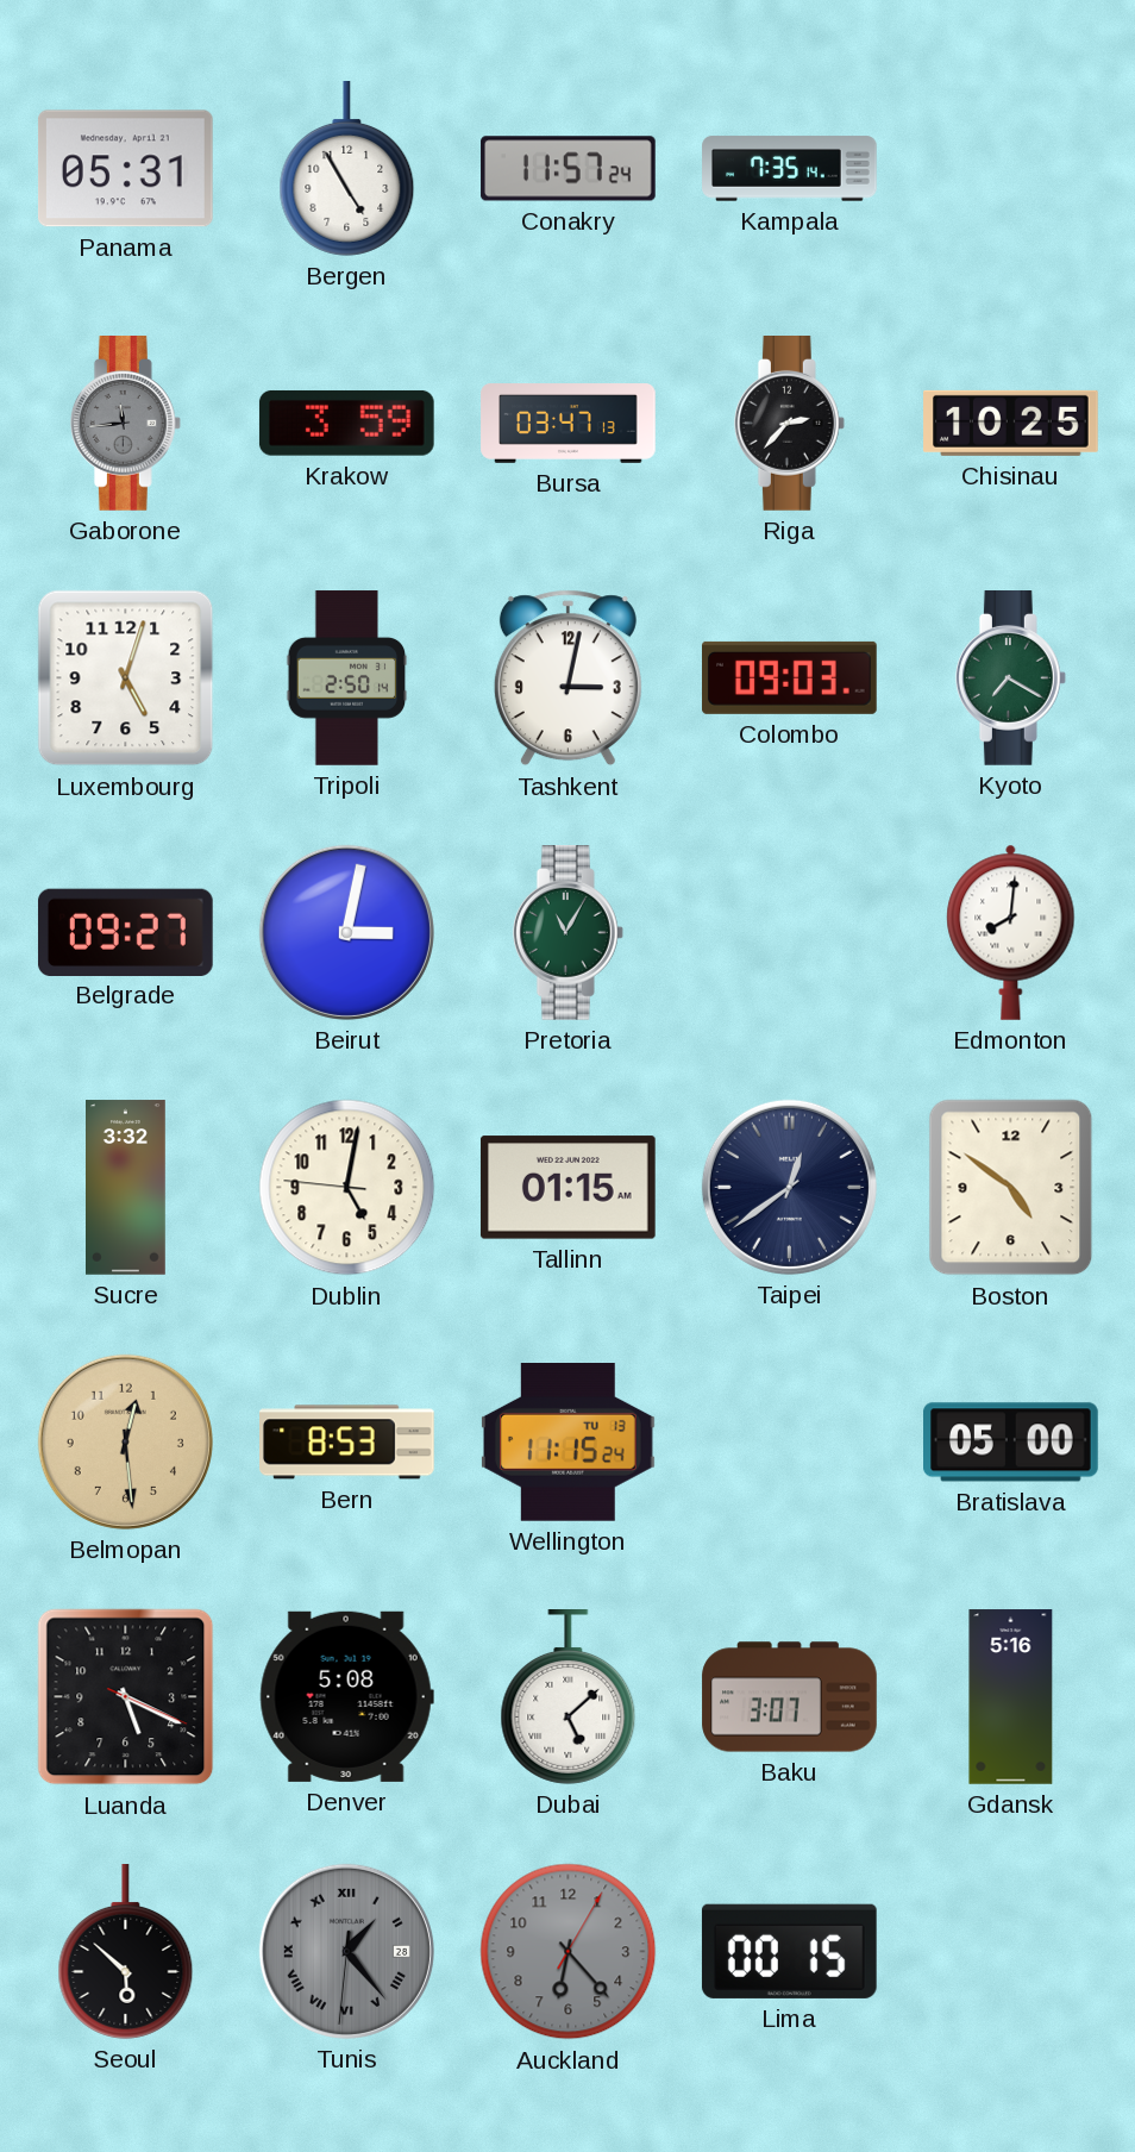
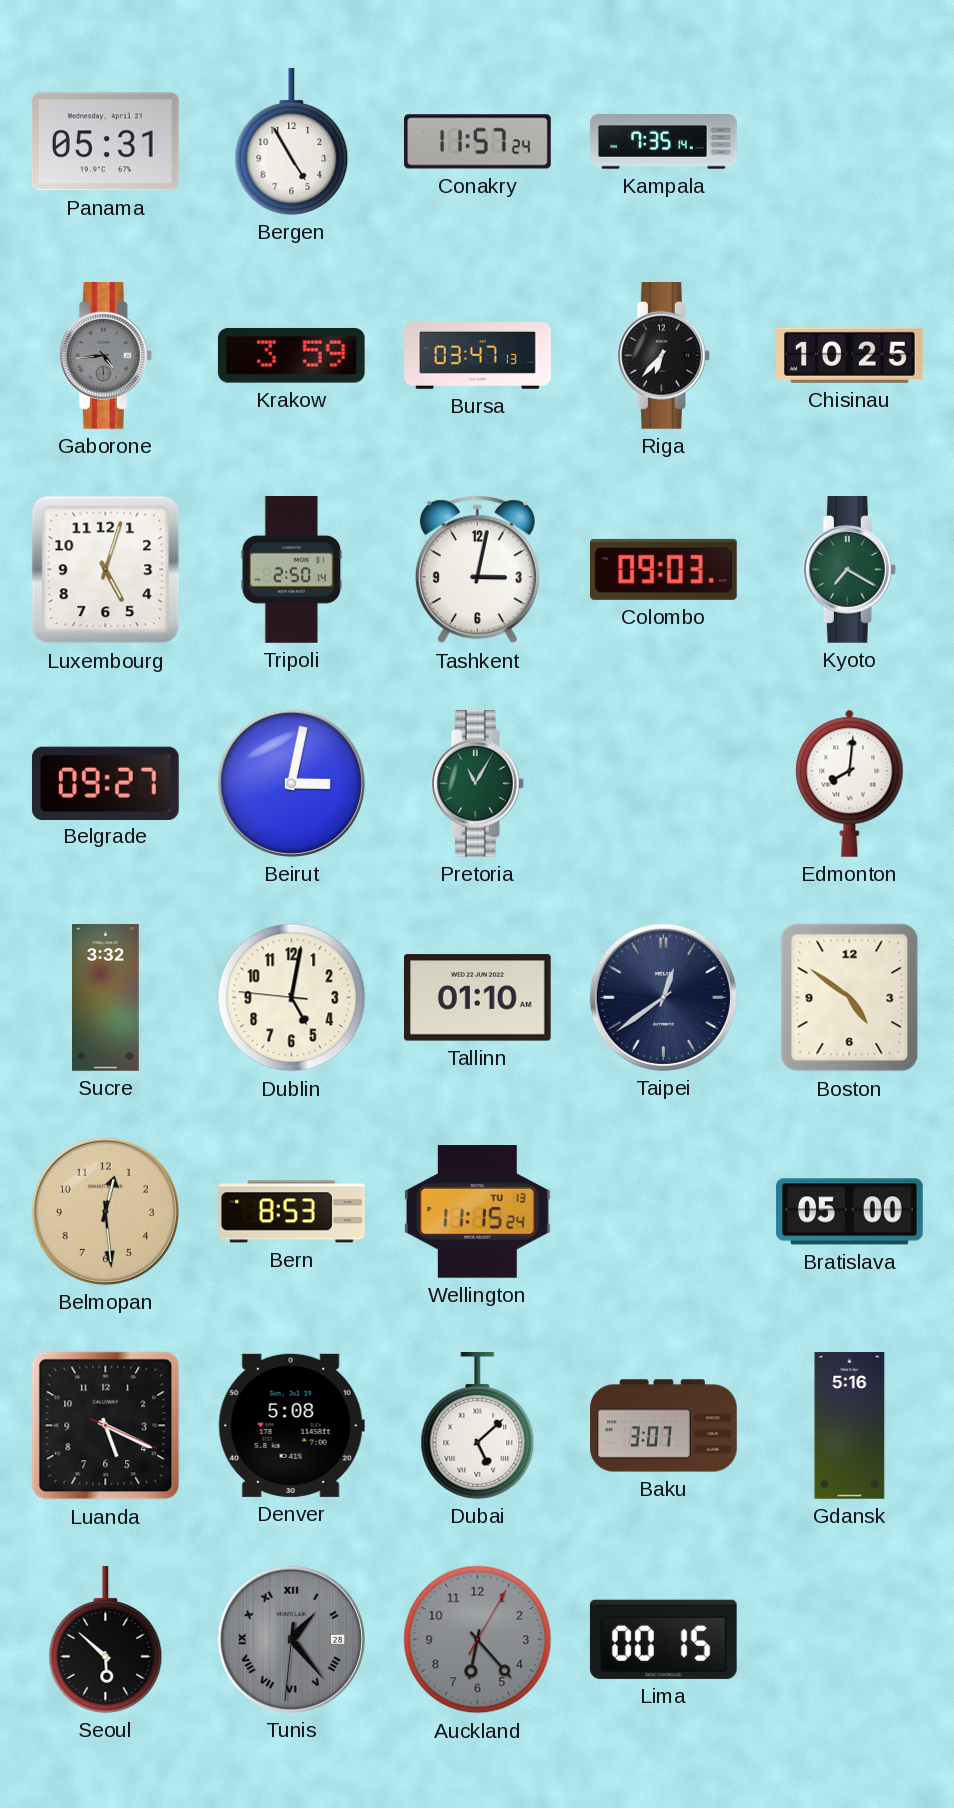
Gaborone: 11:44 -> 4:44 (105, 356)
Riga: 2:37 -> 6:37 (663, 356)
Tallinn: 01:15 -> 01:10 (477, 998)
